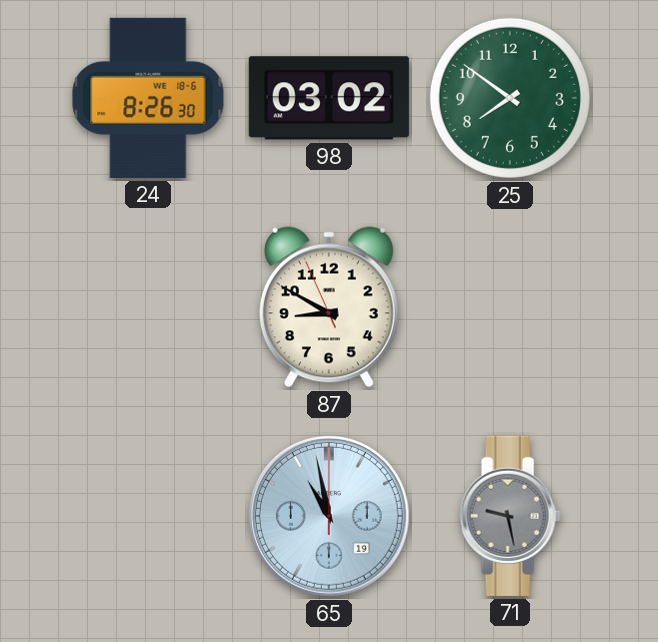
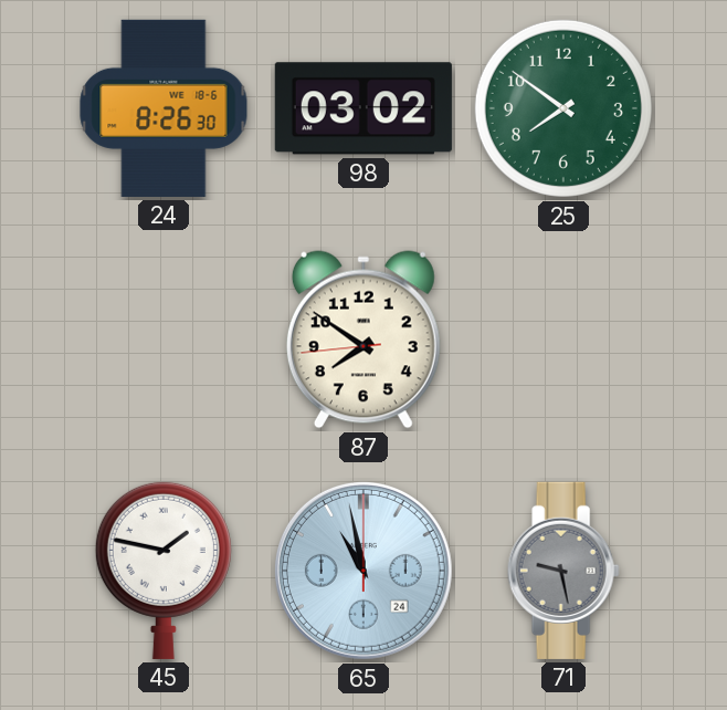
87: 8:49 -> 7:50 (363, 340)
45: none -> 1:47 (164, 570)
65 date: 19 -> 24 (363, 571)
